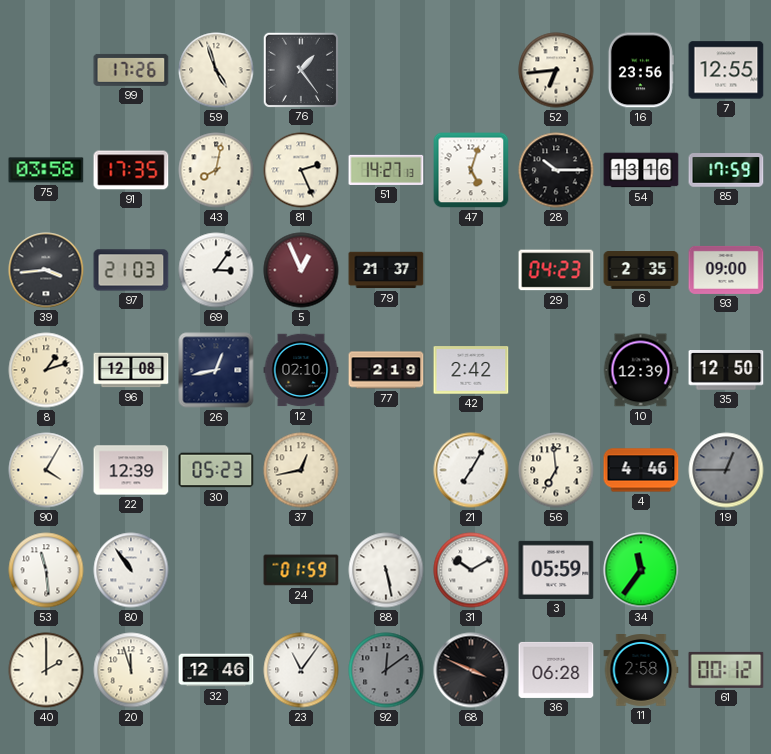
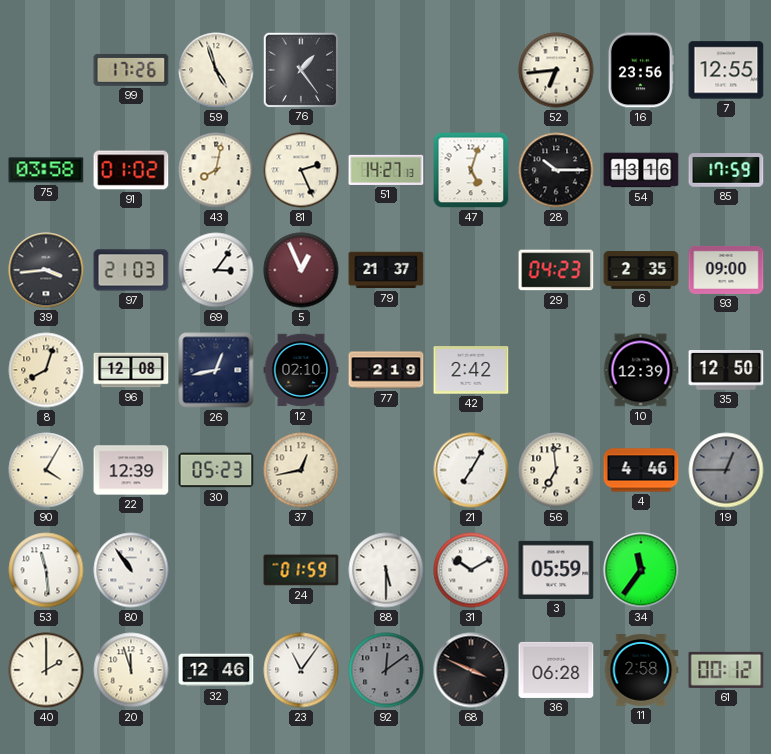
91: 17:35 -> 01:02 (131, 170)
8: 1:12 -> 8:03 (46, 370)
88: 5:28 -> 5:30 (386, 570)
